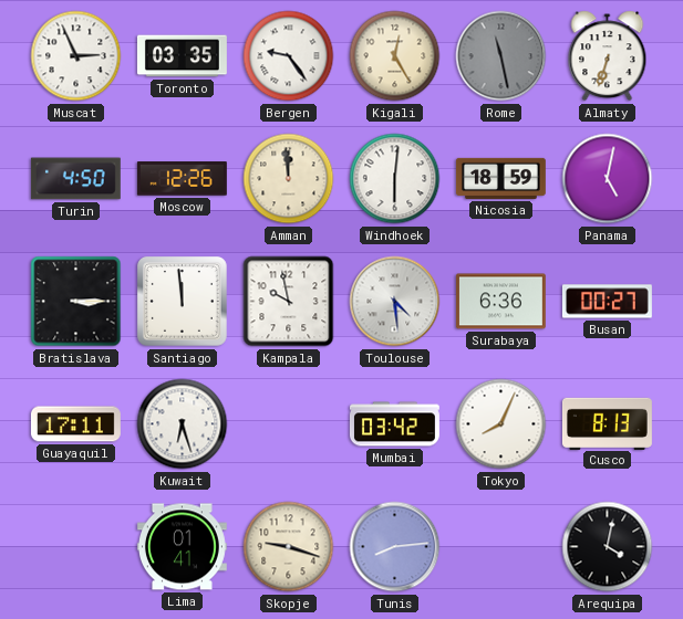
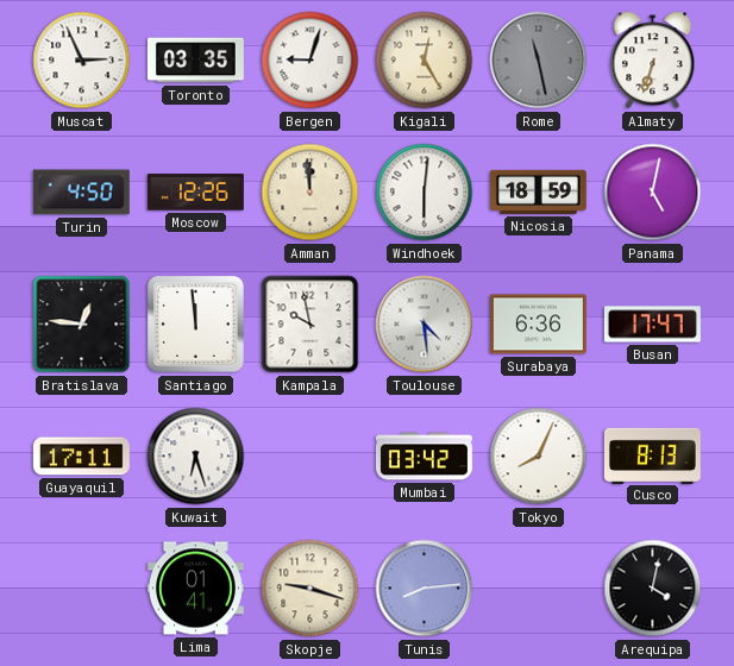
Bergen: 9:24 -> 9:03 (310, 61)
Bratislava: 3:15 -> 12:46 (82, 325)
Busan: 00:27 -> 17:47 (652, 325)
